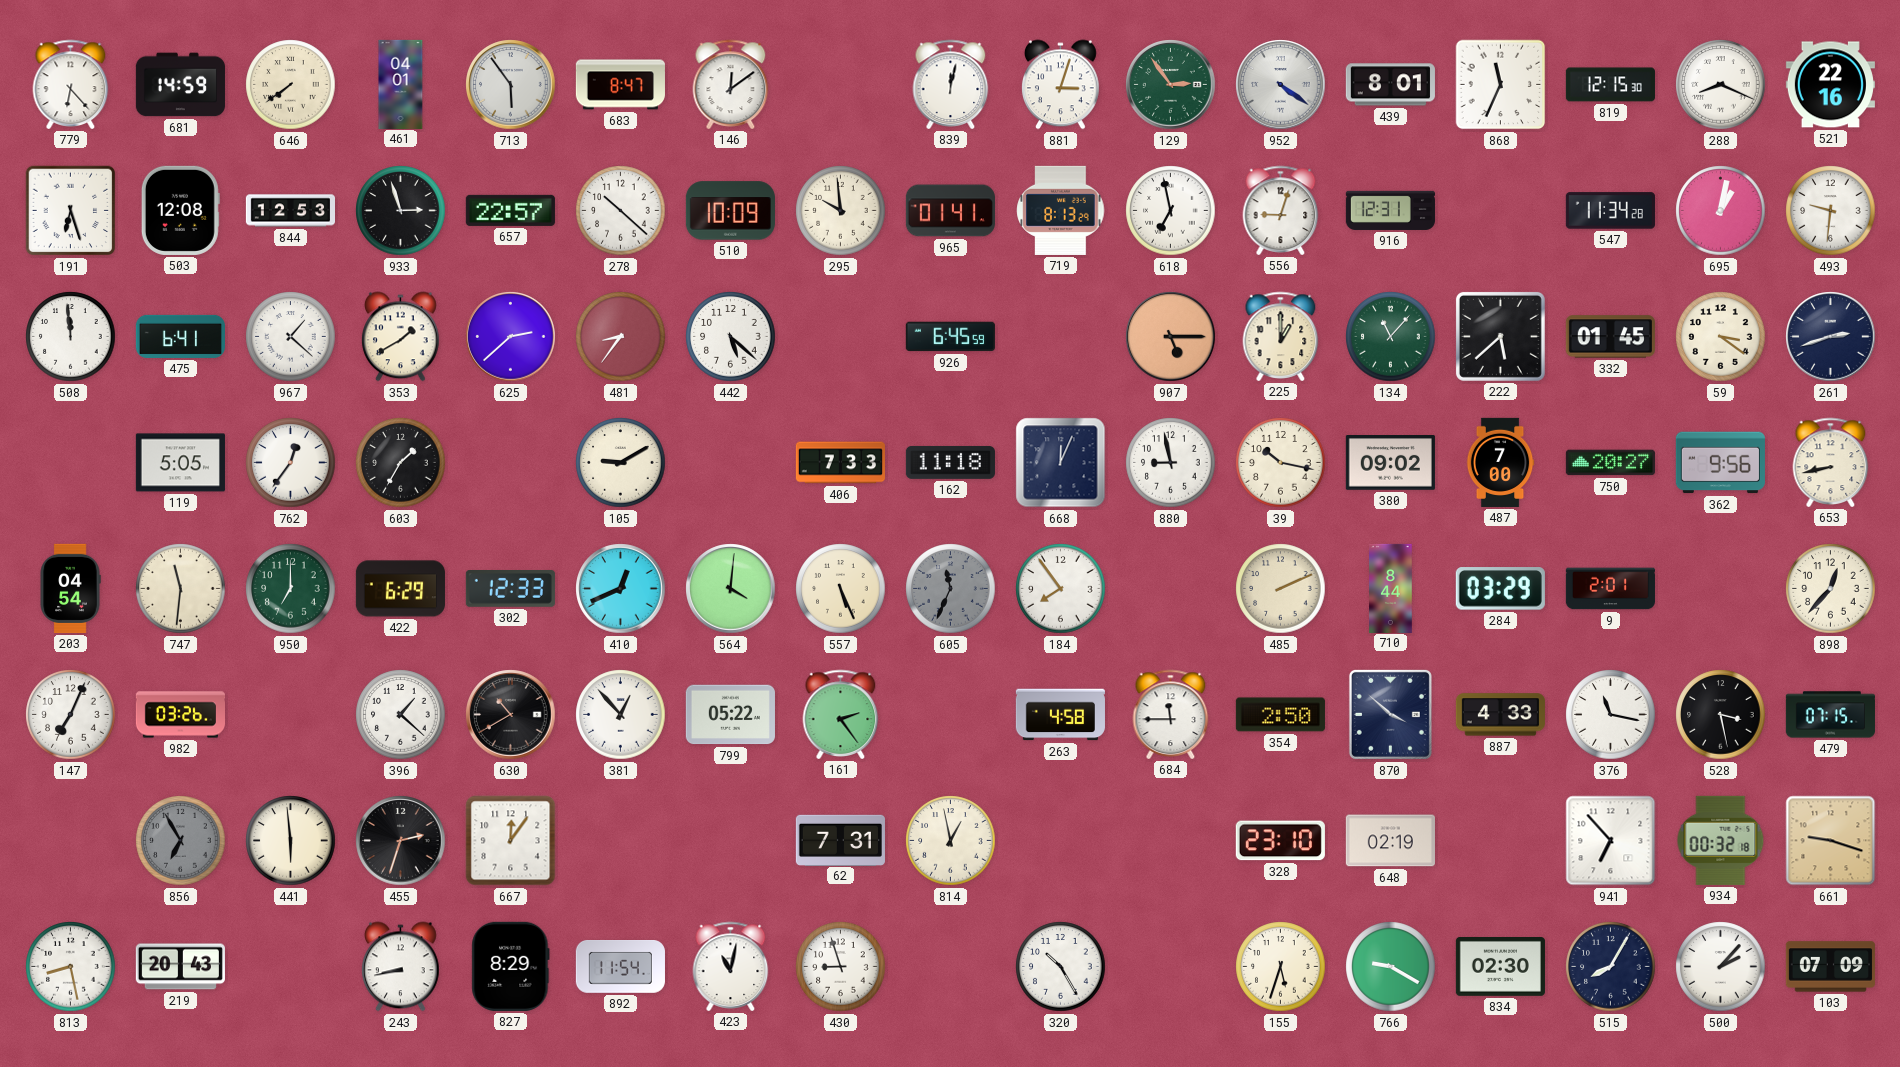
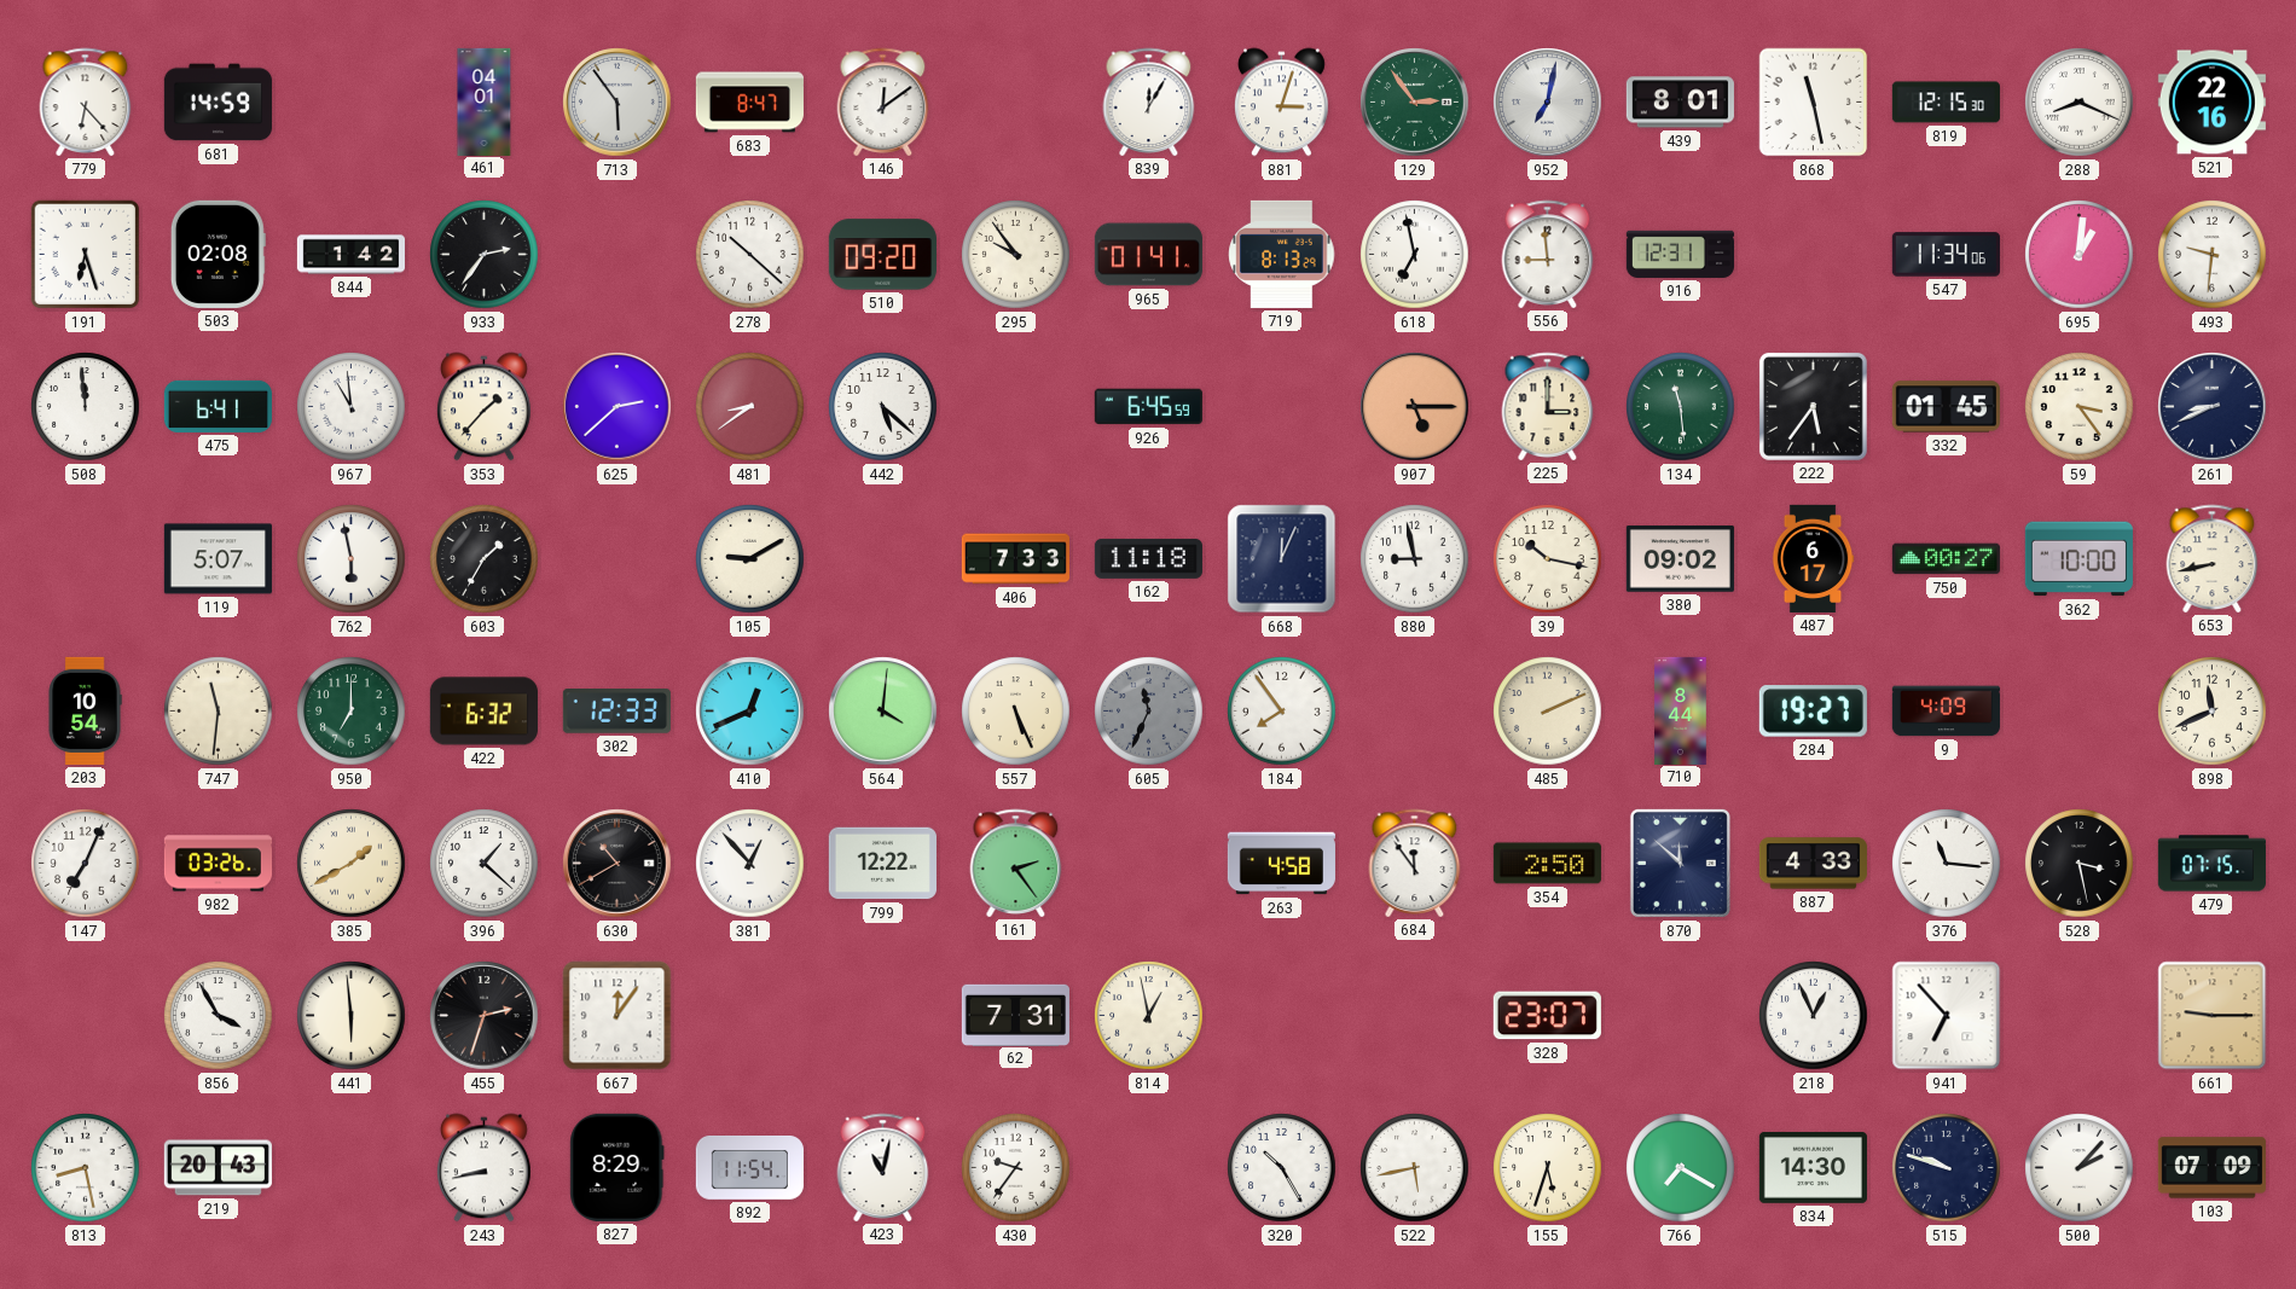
646: 7:39 -> none (291, 85)
839: 12:02 -> 12:05 (1149, 101)
952: 4:21 -> 7:02 (1548, 103)
868: 11:34 -> 11:28 (1814, 103)
503: 12:08 -> 02:08 (218, 254)
844: 12:53 -> 1:42 (350, 255)
933: 2:57 -> 2:36 (485, 255)
657: 22:57 -> none (510, 210)
510: 10:09 -> 09:20 (882, 255)
295: 9:59 -> 9:54 (1016, 255)
556: 9:03 -> 8:59 (1548, 254)
547: 11:34:28 -> 11:34:06 (1946, 255)
695: 1:02 -> 1:01 (2080, 255)
967: 1:22 -> 10:59 (352, 407)
353: 1:40 -> 1:37 (485, 407)
481: 8:36 -> 8:39 (750, 407)
225: 1:00 -> 3:00 (1548, 406)
134: 11:07 -> 11:29 (1681, 407)
222: 5:38 -> 5:36 (1813, 406)
59: 3:21 -> 3:24 (2080, 407)
261: 2:42 -> 8:41 (2213, 407)
119: 5:05 -> 5:07 (218, 559)
762: 12:36 -> 5:58 (352, 559)
487: 7:00 -> 6:17 (1813, 558)
750: 20:27 -> 00:27 (1946, 559)
362: 9:56 -> 10:00 (2078, 559)
203: 04:54 -> 10:54 (85, 710)
422: 6:29 -> 6:32 (483, 712)
284: 03:29 -> 19:27 (1813, 712)
9: 2:01 -> 4:09 (1946, 712)
898: 12:37 -> 11:41 (2213, 712)
385: none -> 1:40 (352, 864)
799: 05:22 -> 12:22 (882, 864)
684: 11:45 -> 11:54 (1415, 863)
870: 3:52 -> 11:52 (1680, 863)
376: 11:17 -> 11:16 (1947, 864)
856: 6:55 -> 3:55 (219, 1016)
856 dial: grey -> white (219, 1016)
328: 23:10 -> 23:07 (1547, 1016)
648: 02:19 -> none (1390, 841)
218: none -> 12:56 (1814, 1016)
934: 00:32 -> none (1721, 840)
661: 9:18 -> 9:15 (2213, 1016)
430: 8:57 -> 9:36 (1016, 1168)
522: none -> 5:43 (1415, 1168)
766: 9:20 -> 7:20 (1681, 1168)
834: 02:30 -> 14:30 (1813, 1168)
515: 8:05 -> 9:48 (1947, 1168)
